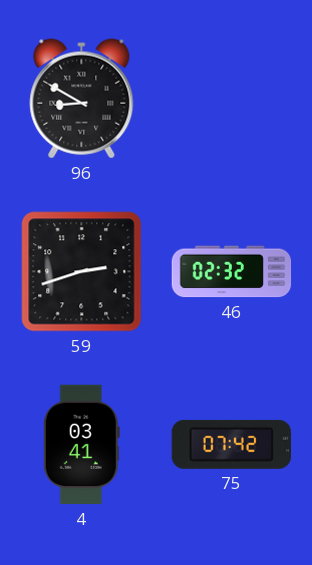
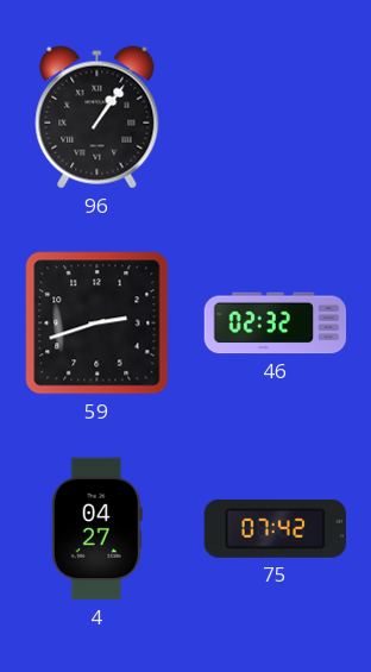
96: 8:50 -> 1:06 (98, 118)
4: 03:41 -> 04:27 (96, 529)
